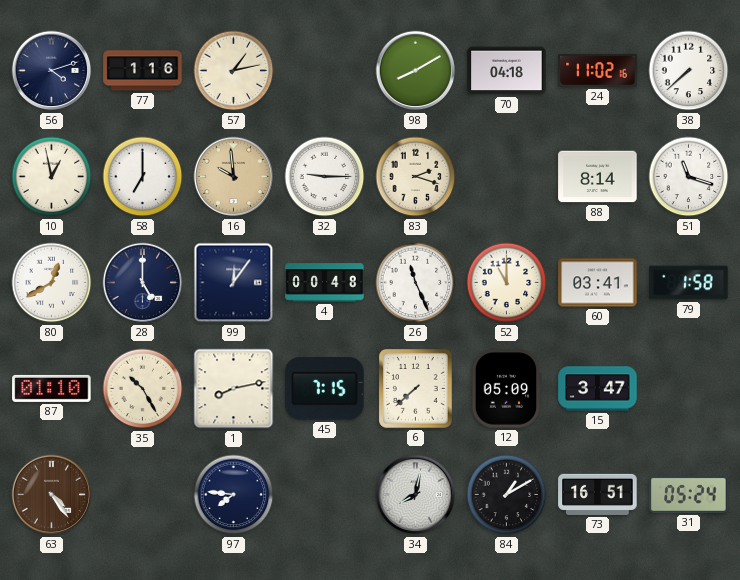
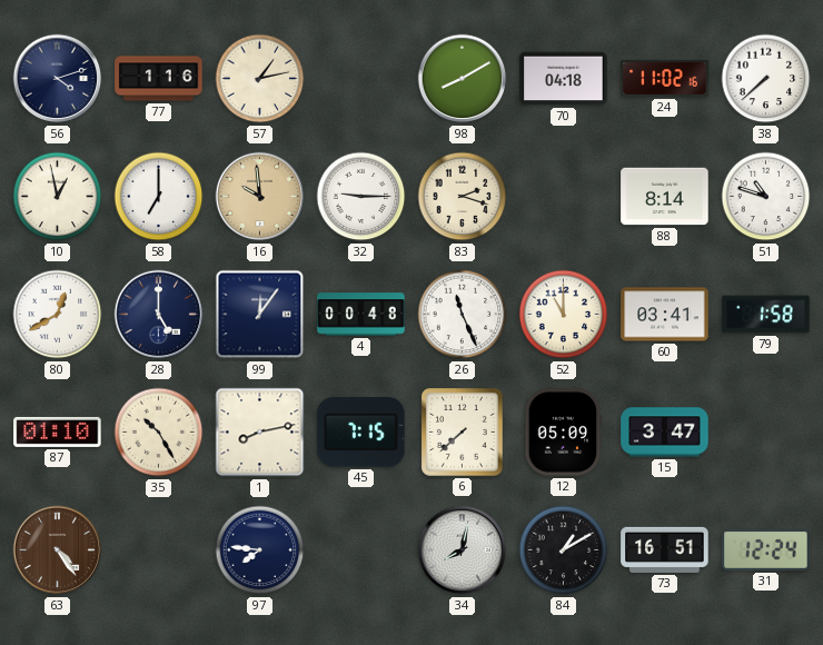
51: 11:18 -> 10:48 (766, 197)
31: 05:24 -> 12:24 (766, 550)
